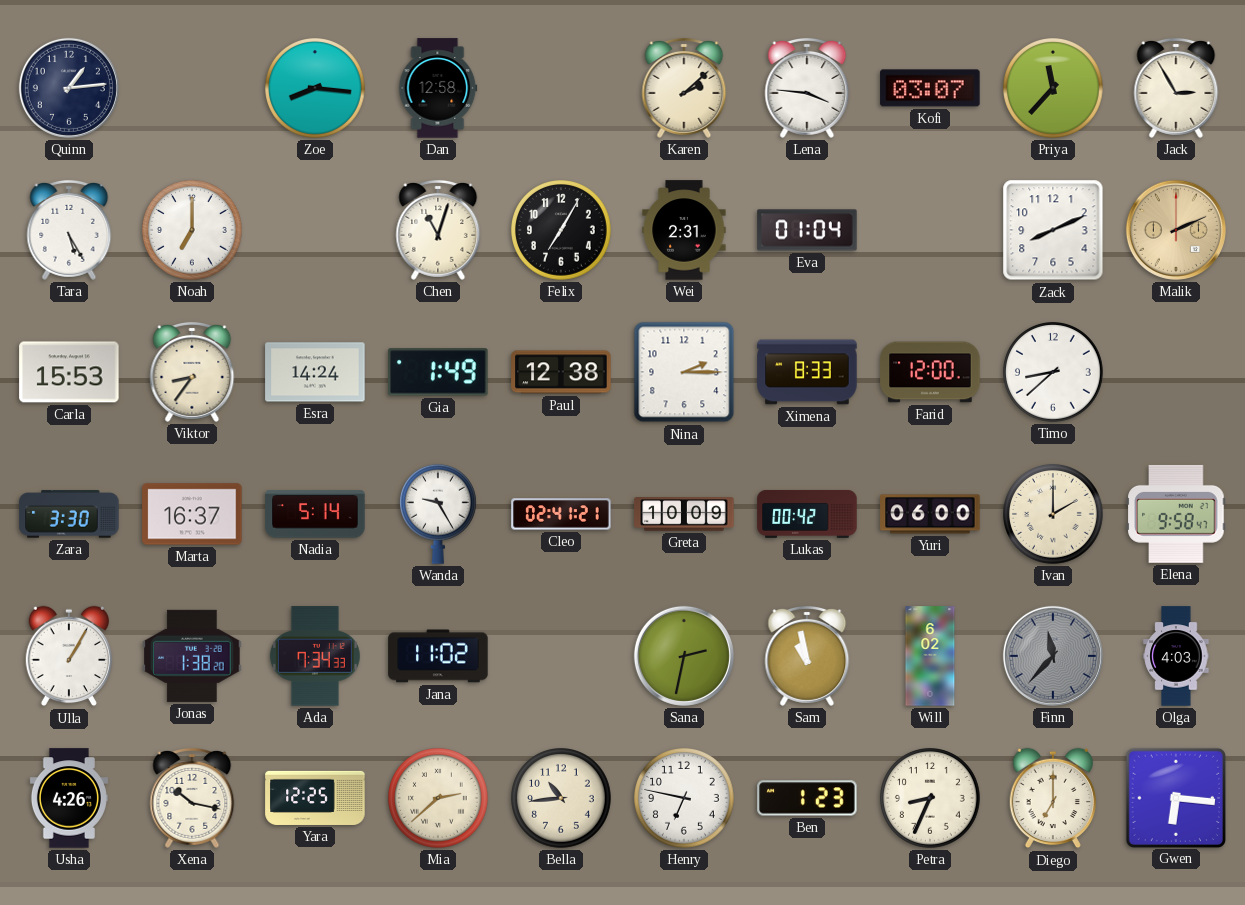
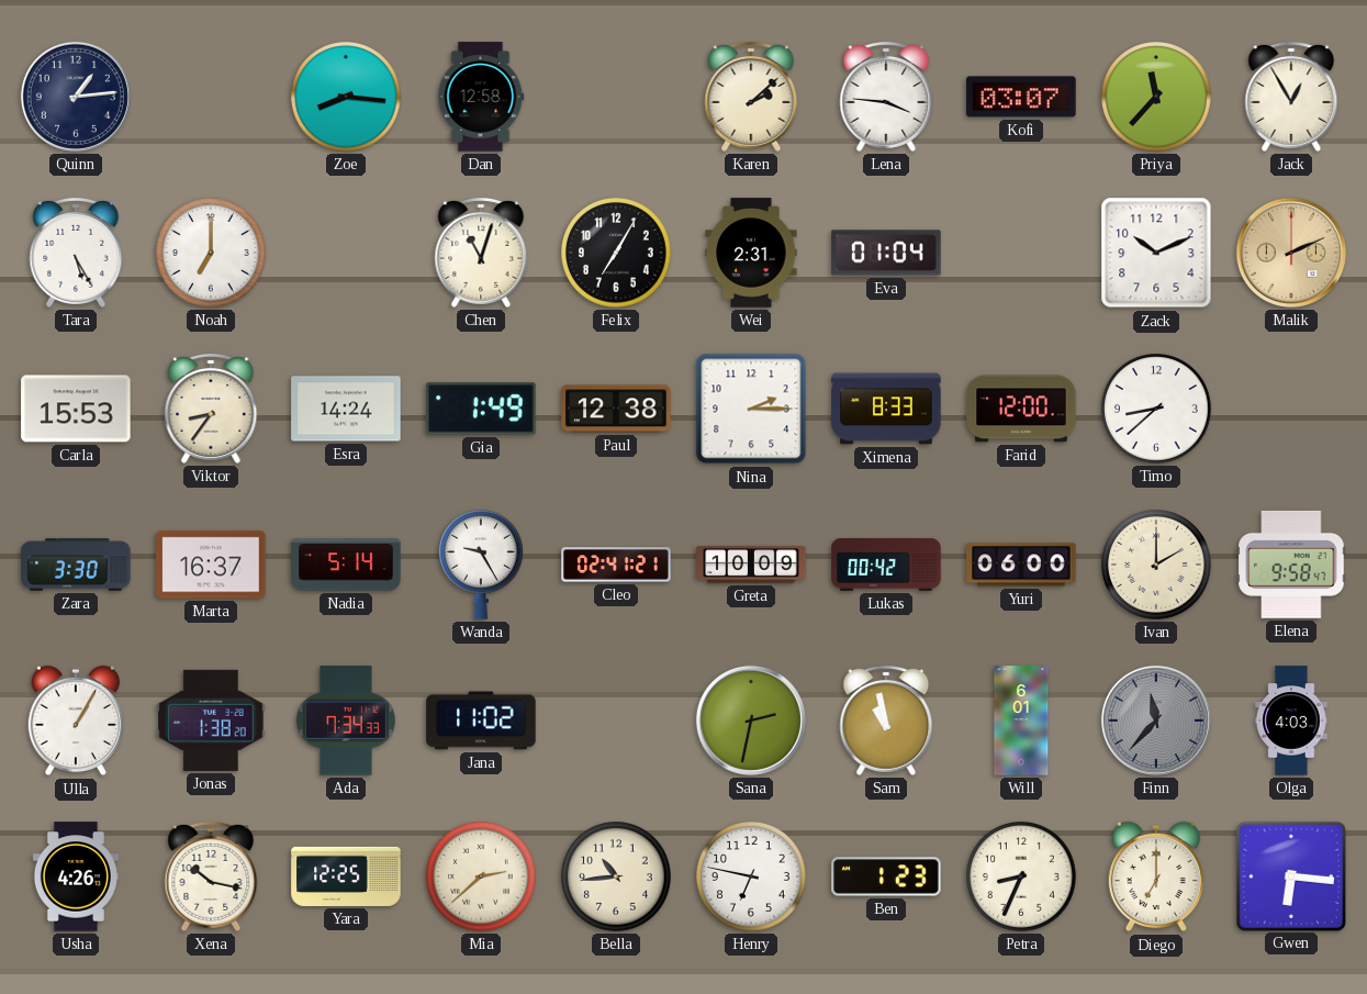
Jack: 2:55 -> 12:55 (1291, 97)
Zack: 8:11 -> 10:11 (1156, 253)
Will: 6:02 -> 6:01 (1021, 721)
